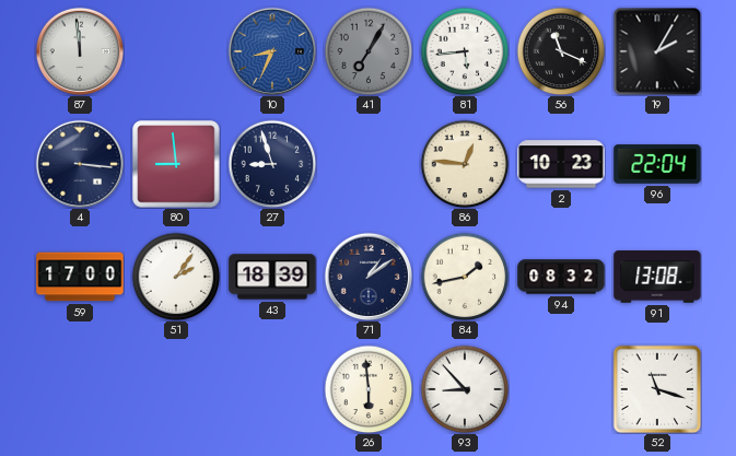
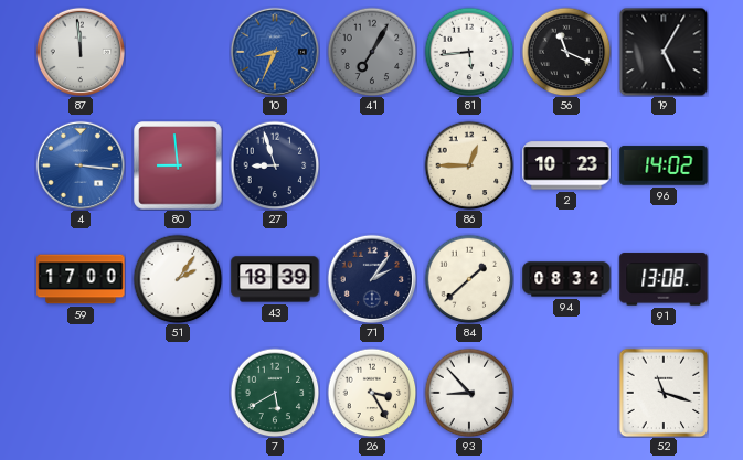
19: 2:05 -> 5:05 (664, 52)
4 dial: navy -> blue (79, 164)
86: 12:46 -> 12:45 (469, 165)
96: 22:04 -> 14:02 (664, 165)
71: 1:09 -> 2:06 (371, 278)
84: 1:43 -> 1:38 (469, 279)
7: none -> 5:40 (275, 393)
26: 5:59 -> 3:25 (372, 393)
